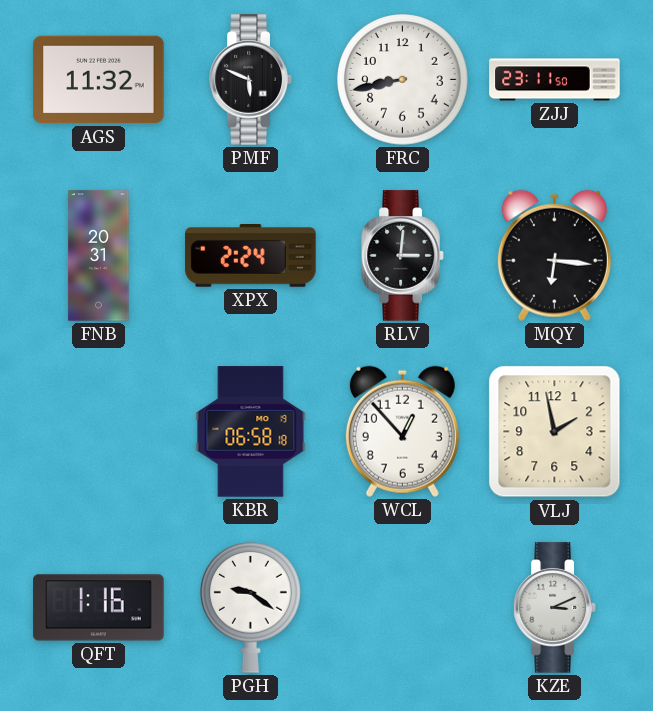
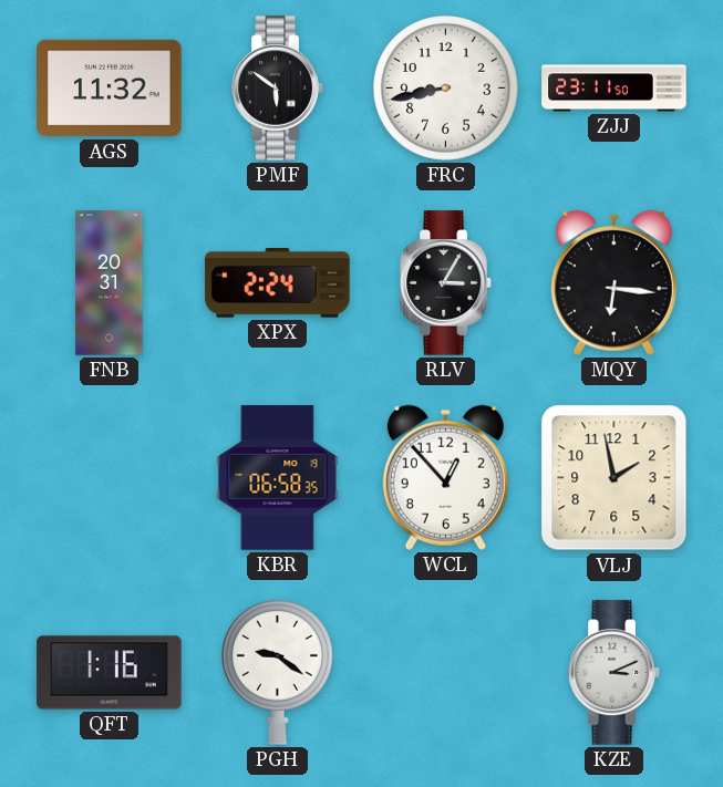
PMF: 5:49 -> 5:51 (278, 89)
RLV: 3:01 -> 3:05 (446, 283)
KBR: 06:58:18 -> 06:58:35 (278, 478)
